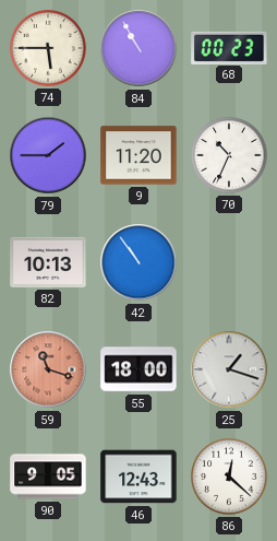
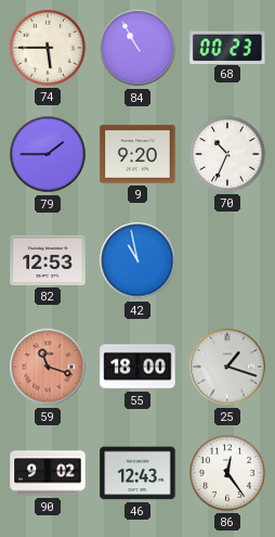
9: 11:20 -> 9:20 (137, 154)
82: 10:13 -> 12:53 (48, 260)
42: 10:54 -> 10:58 (137, 260)
90: 9:05 -> 9:02 (48, 473)
86: 12:22 -> 12:24 (228, 474)
